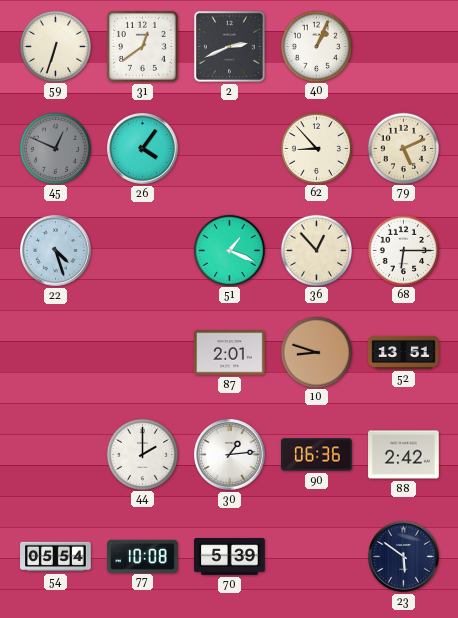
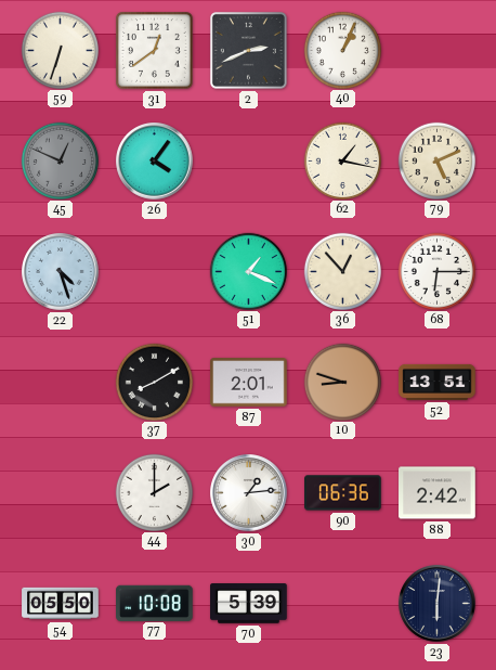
62: 8:53 -> 1:17 (342, 160)
37: none -> 8:10 (154, 382)
54: 05:54 -> 05:50 (61, 604)
23: 5:51 -> 6:01 (438, 604)
